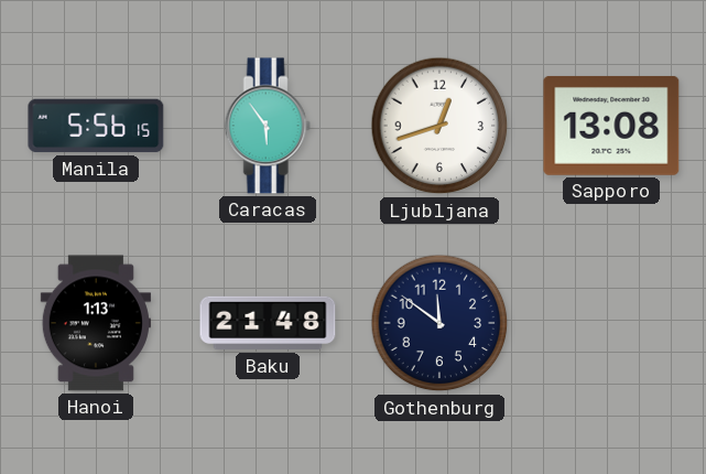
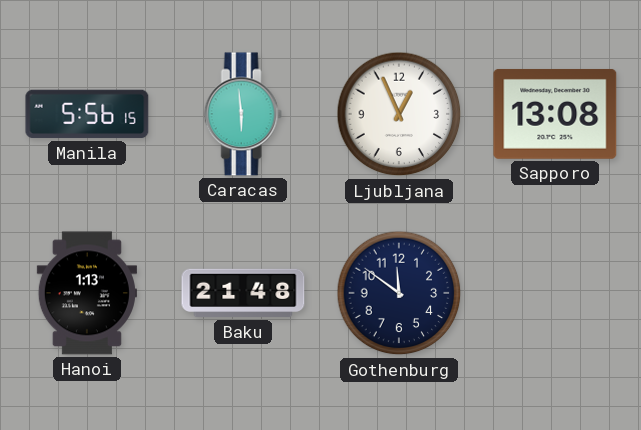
Caracas: 5:54 -> 5:59 (243, 114)
Ljubljana: 12:42 -> 12:56 (399, 114)
